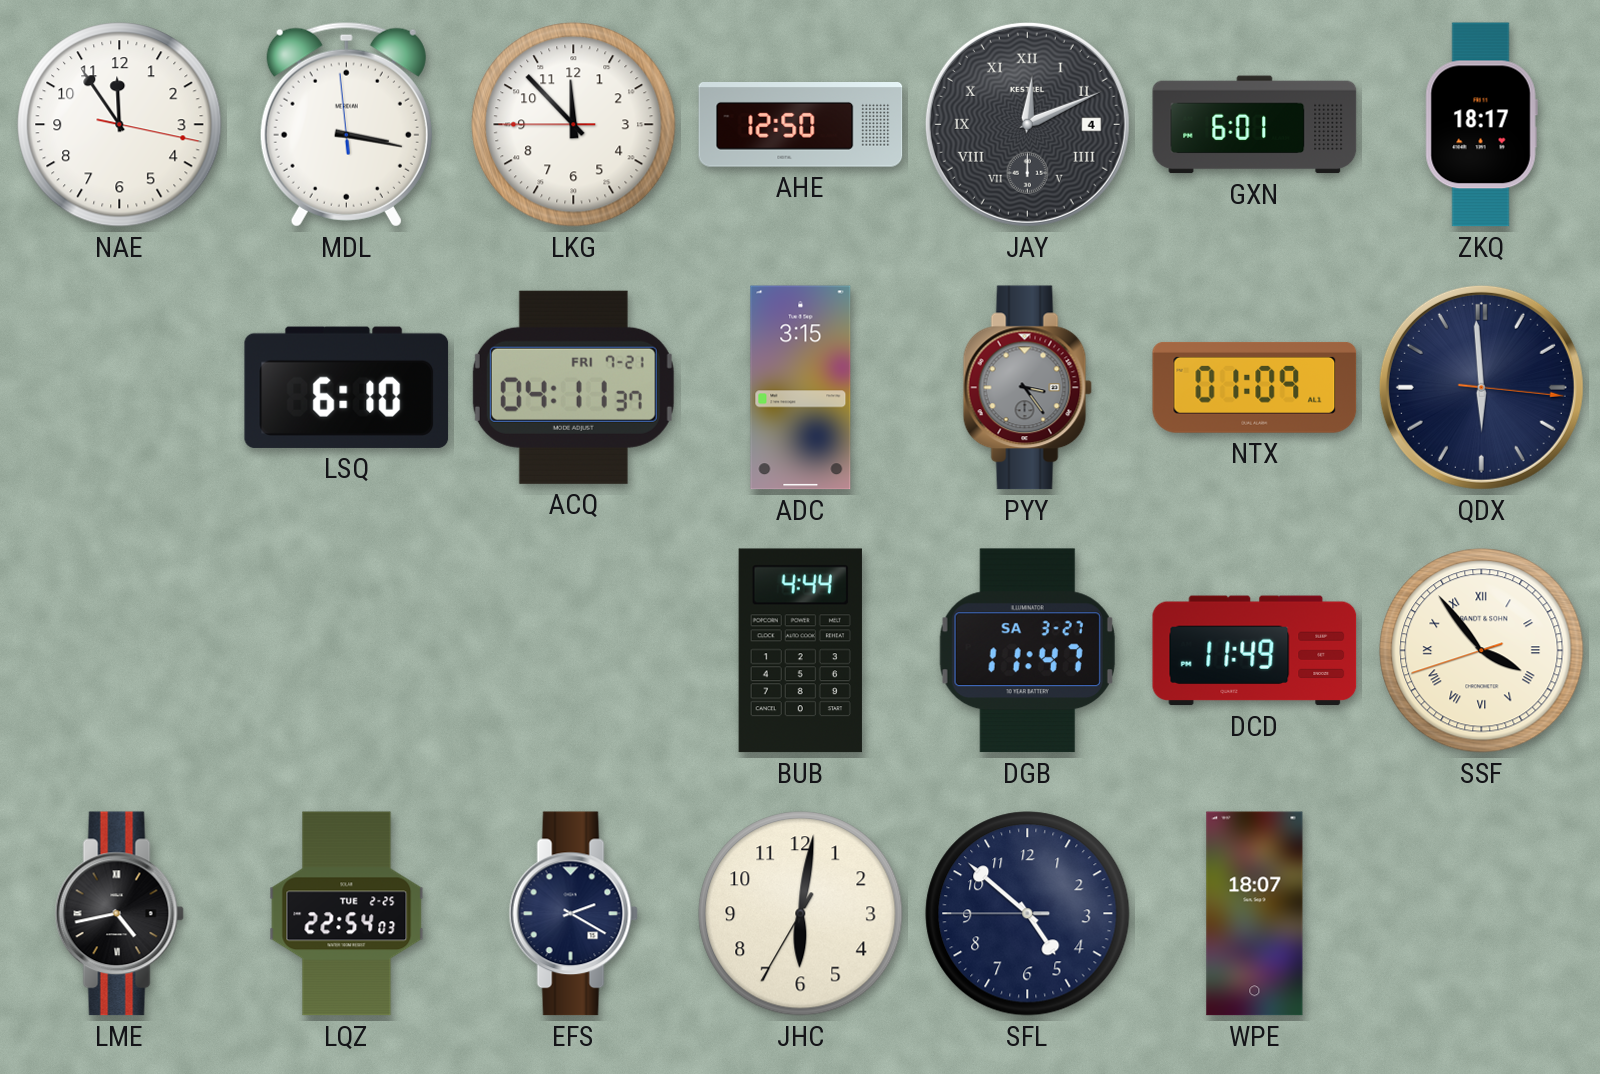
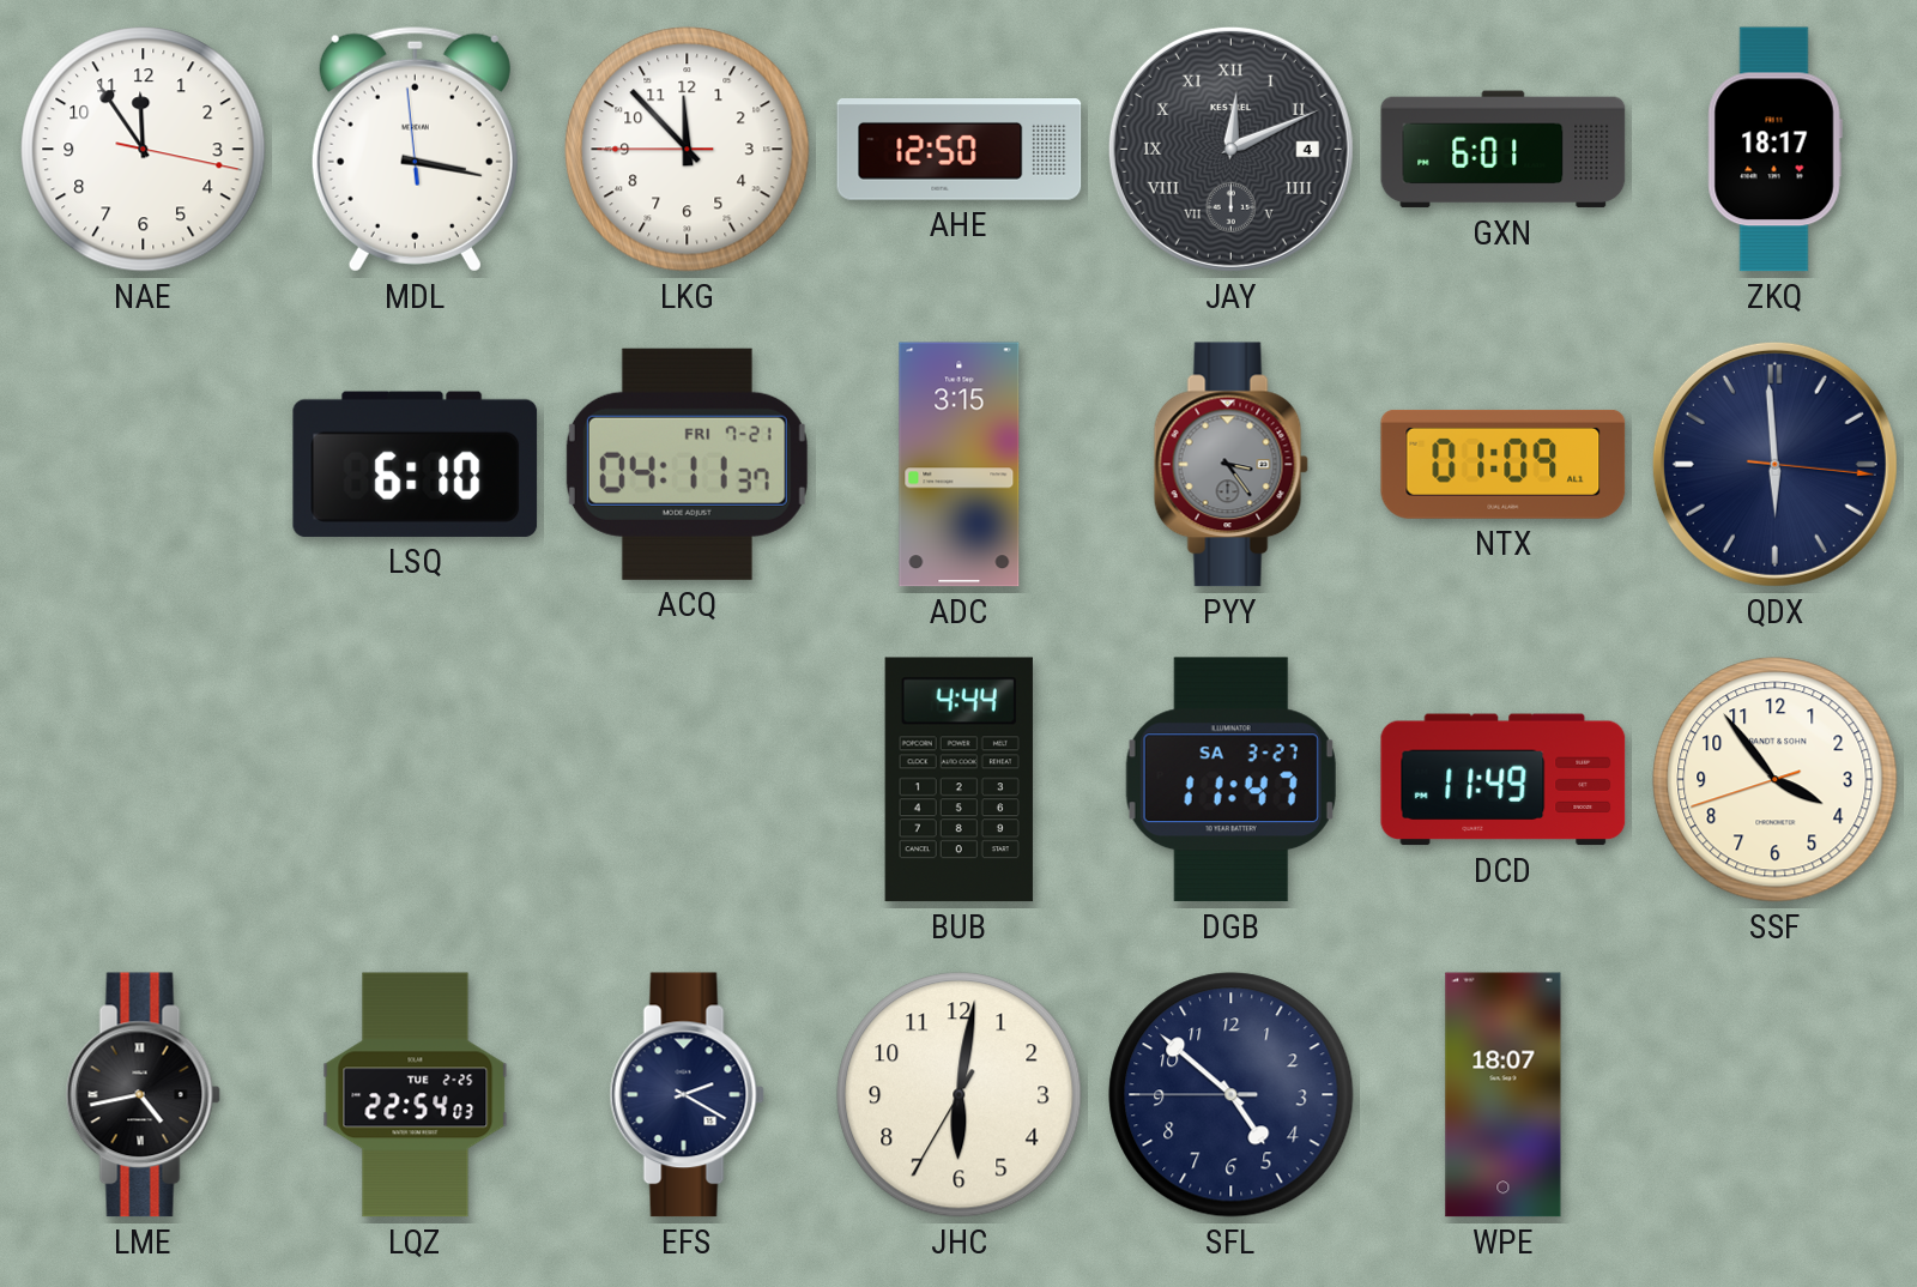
SSF numerals: Roman -> Arabic (1776, 780)
